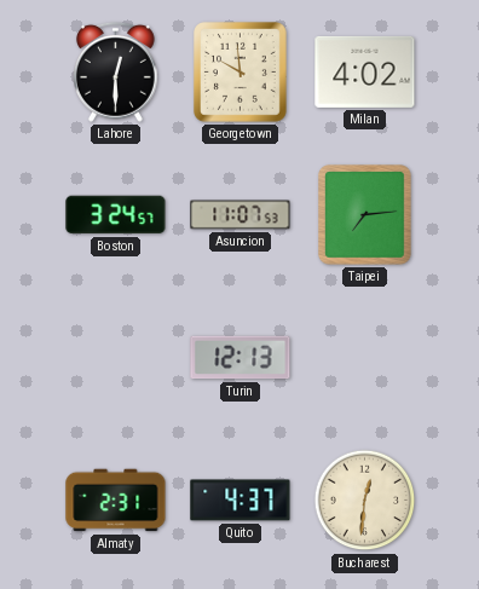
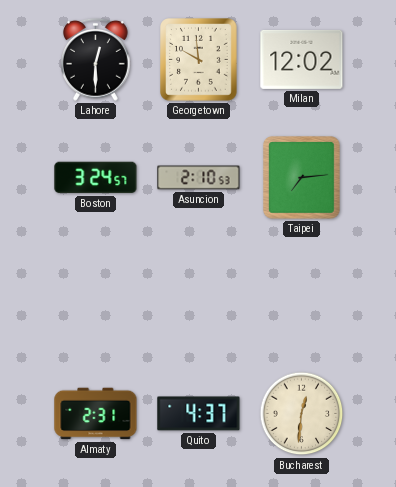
Milan: 4:02 -> 12:02 (302, 59)
Asuncion: 11:07 -> 2:10 (199, 178)
Turin: 12:13 -> none (241, 358)
